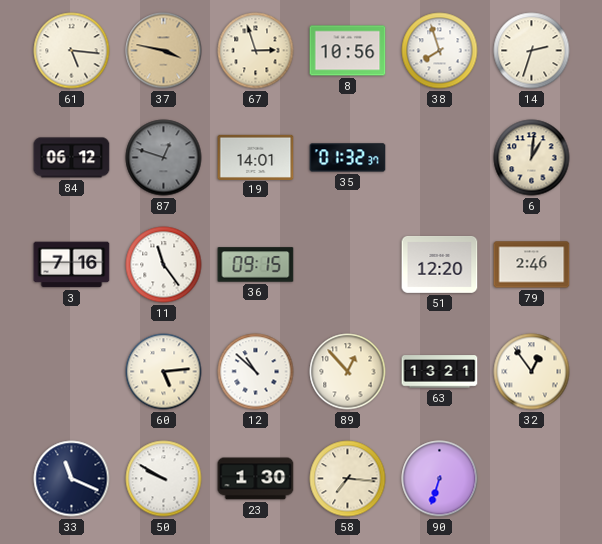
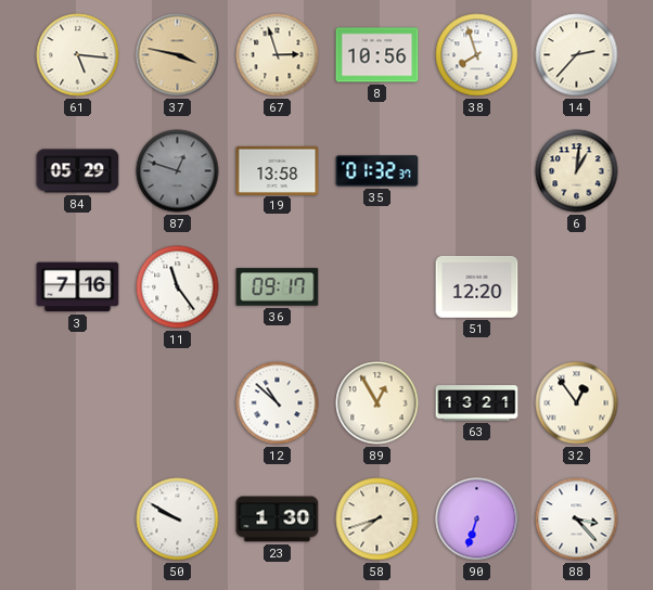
14: 2:33 -> 2:37 (577, 55)
84: 06:12 -> 05:29 (78, 171)
19: 14:01 -> 13:58 (278, 170)
36: 09:15 -> 09:17 (278, 287)
79: 2:46 -> none (532, 265)
60: 5:14 -> none (164, 372)
89: 12:53 -> 12:55 (377, 403)
33: 11:19 -> none (72, 479)
58: 7:16 -> 7:42 (377, 520)
88: none -> 3:23 (577, 520)
